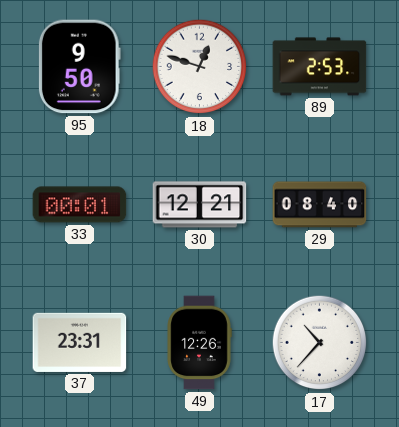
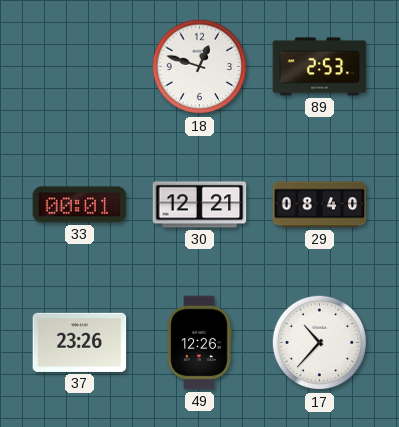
95: 9:50 -> none (79, 67)
37: 23:31 -> 23:26 (80, 342)
